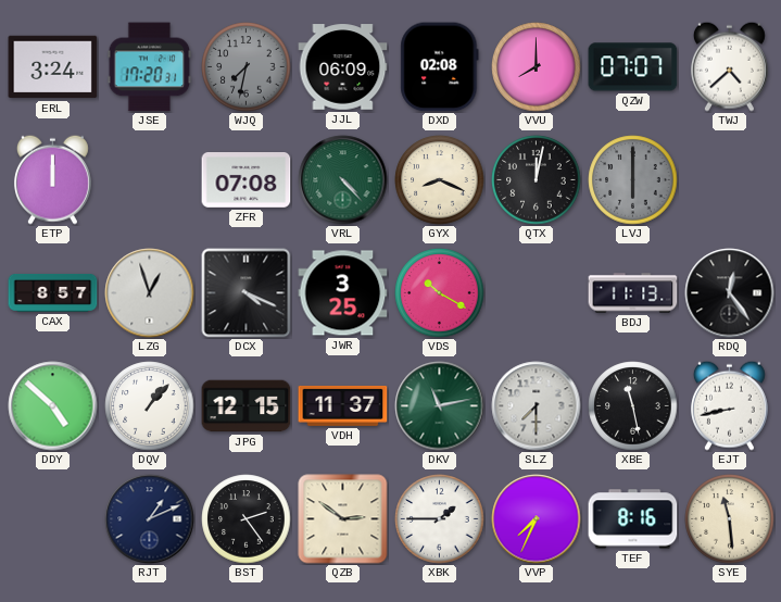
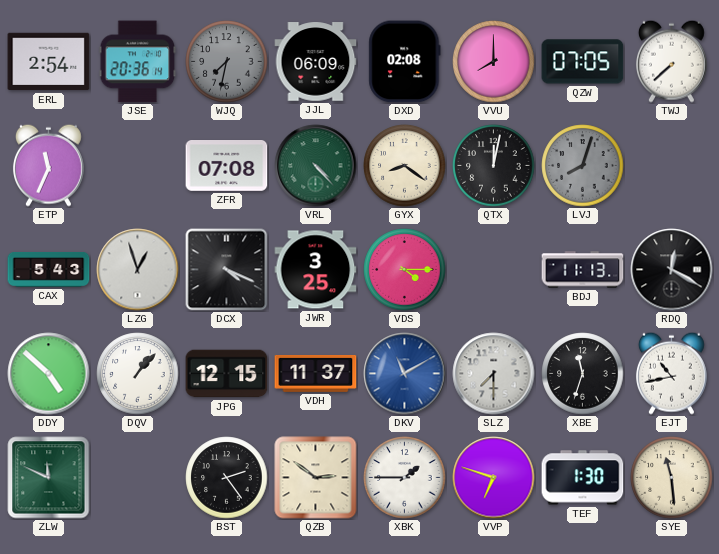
ERL: 3:24 -> 2:54 (49, 62)
JSE: 17:20 -> 20:36 (138, 62)
QZW: 07:07 -> 07:05 (583, 62)
TWJ: 4:38 -> 7:38 (671, 61)
ETP: 12:00 -> 11:34 (48, 165)
GYX: 8:19 -> 8:21 (405, 166)
LVJ: 6:00 -> 8:03 (583, 166)
CAX: 8:57 -> 5:43 (49, 270)
VDS: 10:20 -> 4:15 (405, 270)
RDQ: 12:24 -> 12:20 (672, 270)
DKV: 11:13 -> 11:10 (405, 374)
DKV dial: green -> blue (405, 374)
XBE: 11:28 -> 11:33 (583, 374)
EJT: 8:43 -> 10:43 (671, 373)
ZLW: none -> 11:49 (49, 478)
RJT: 1:11 -> none (150, 519)
VVP: 7:34 -> 6:48 (494, 478)
TEF: 8:16 -> 1:30 (583, 478)
